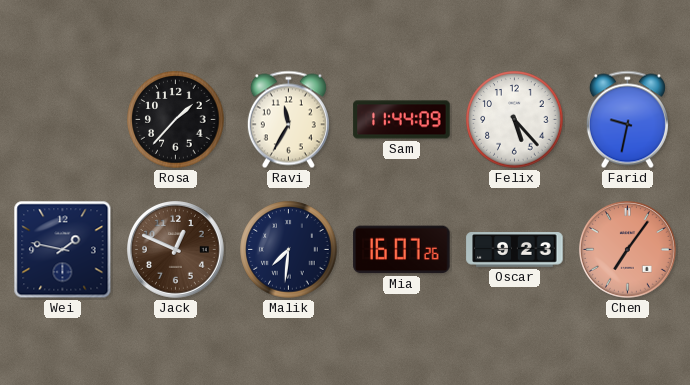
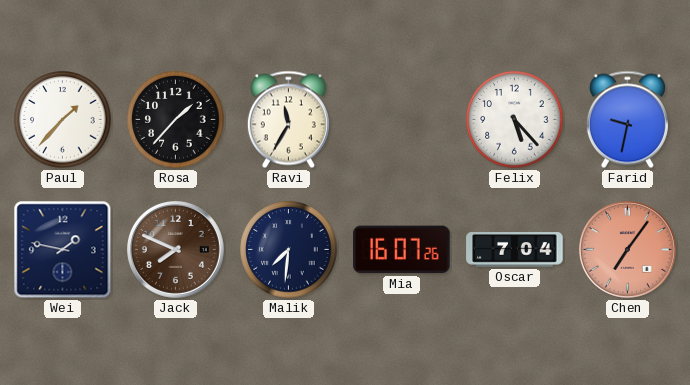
Paul: none -> 1:37 (63, 120)
Sam: 11:44 -> none (402, 120)
Jack: 12:49 -> 7:49 (176, 250)
Oscar: 9:23 -> 7:04 (515, 250)
